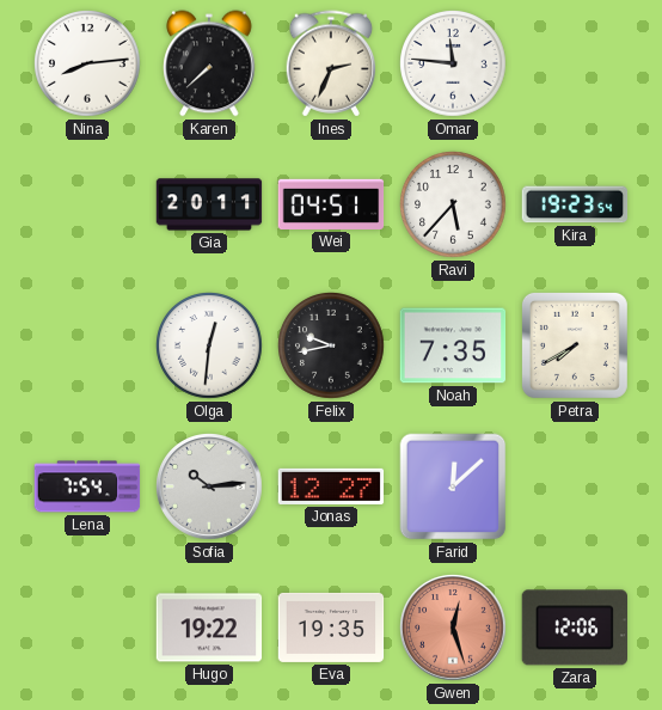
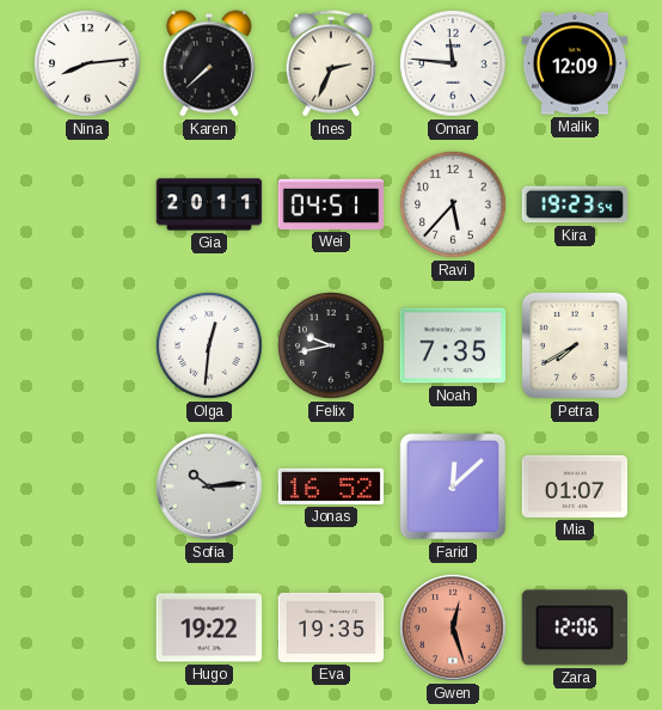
Malik: none -> 12:09 (575, 63)
Lena: 7:54 -> none (87, 486)
Jonas: 12:27 -> 16:52 (331, 486)
Mia: none -> 01:07 (575, 486)
